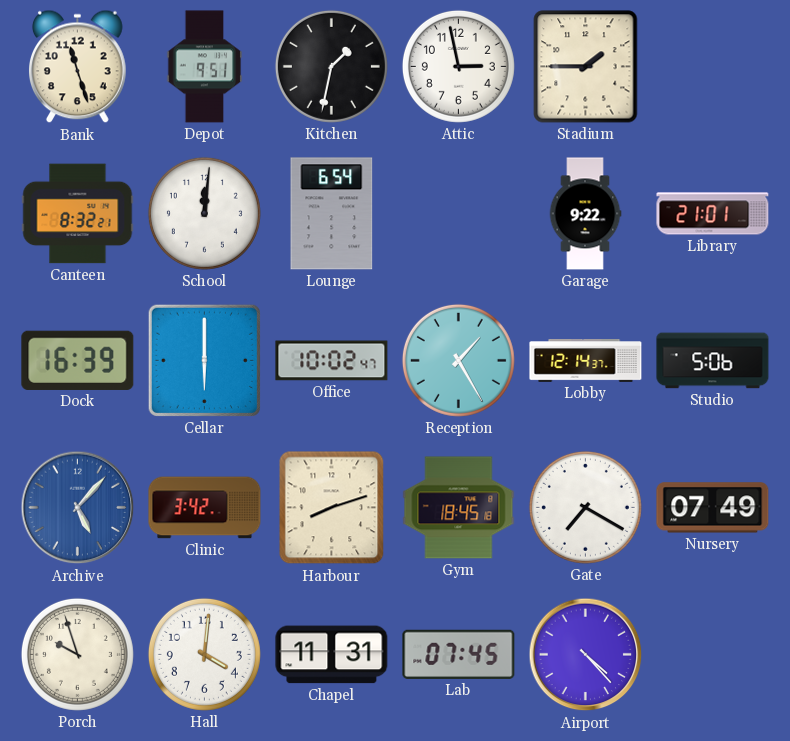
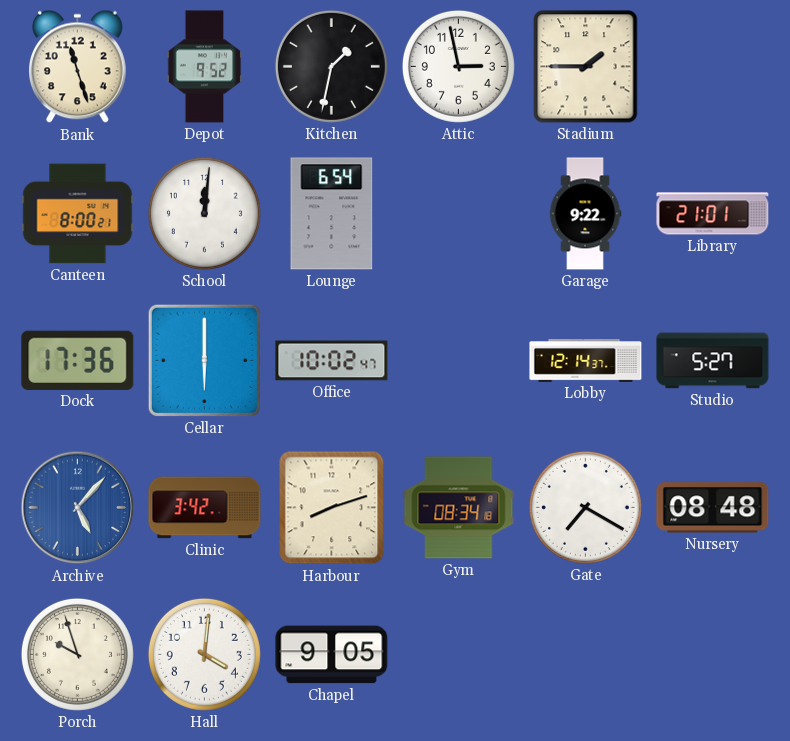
Depot: 9:51 -> 9:52 (205, 67)
Canteen: 8:32 -> 8:00 (78, 214)
Dock: 16:39 -> 17:36 (78, 360)
Reception: 1:25 -> none (458, 360)
Studio: 5:06 -> 5:27 (713, 361)
Gym: 18:45 -> 08:34 (459, 508)
Nursery: 07:49 -> 08:48 (713, 508)
Chapel: 11:31 -> 9:05 (332, 655)
Lab: 07:45 -> none (459, 654)
Airport: 4:23 -> none (586, 655)
